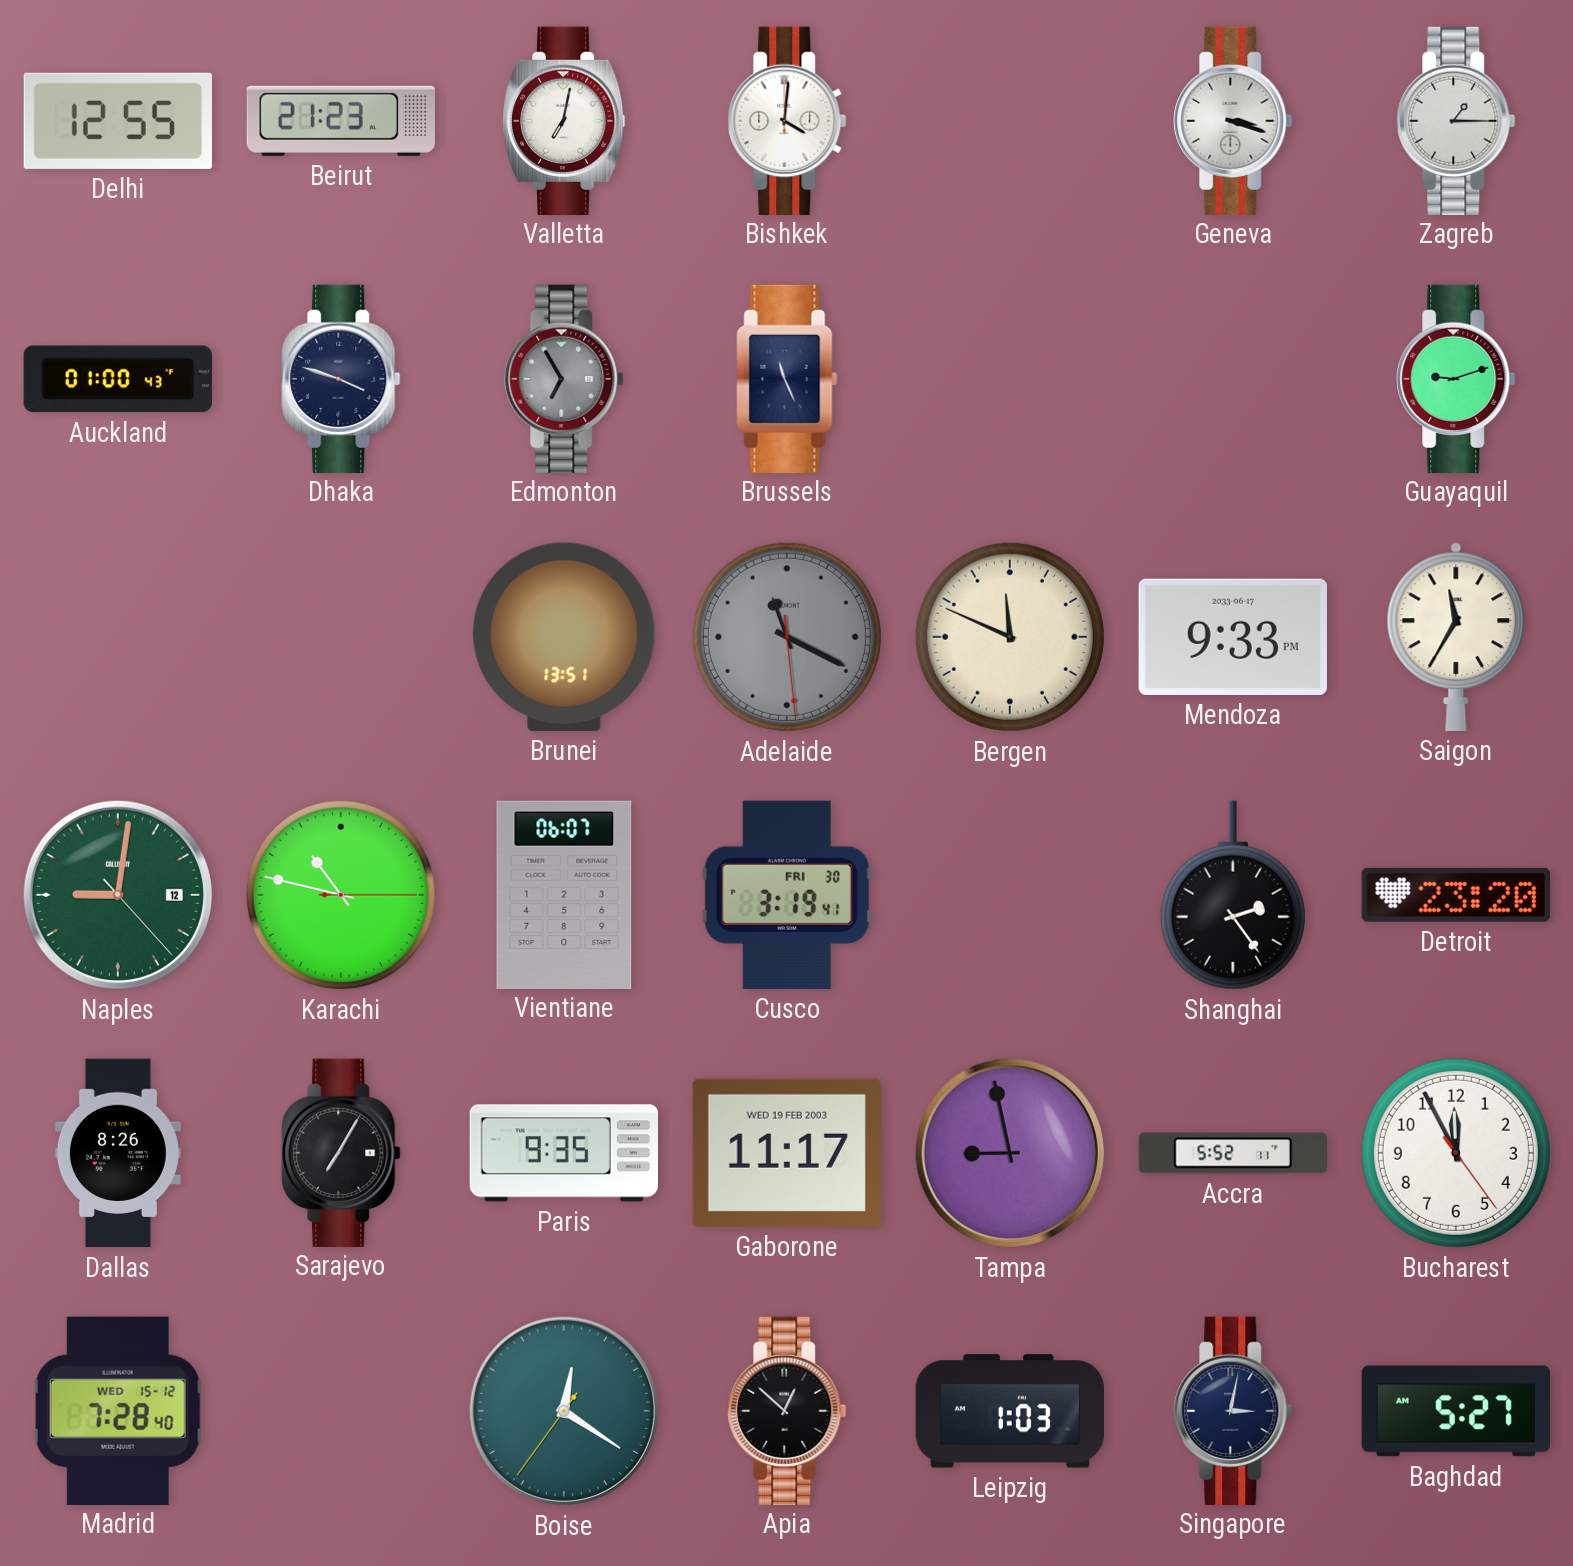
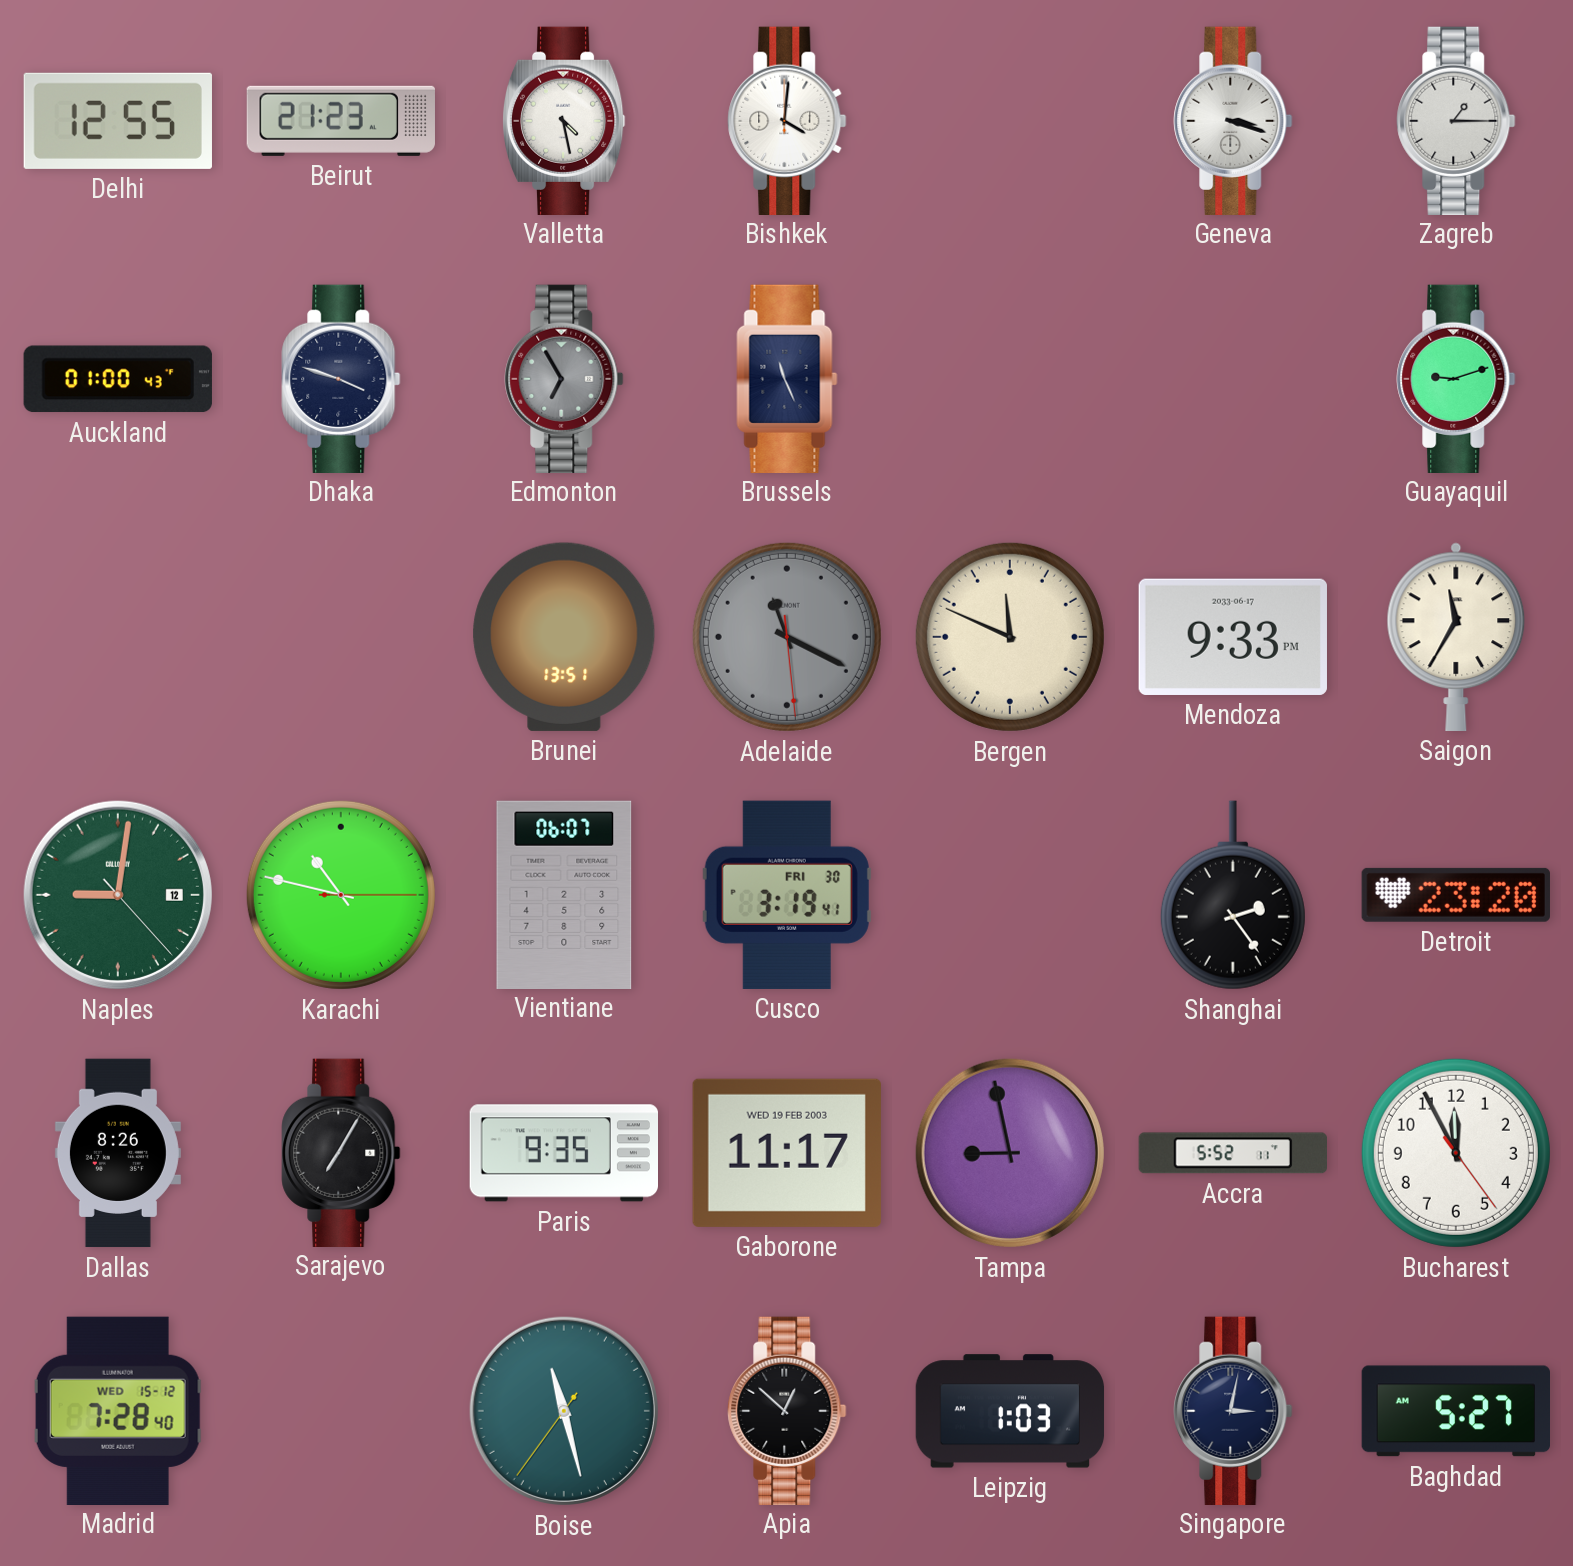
Valletta: 7:02 -> 4:28 (564, 120)
Boise: 12:20 -> 11:27 (564, 1411)
